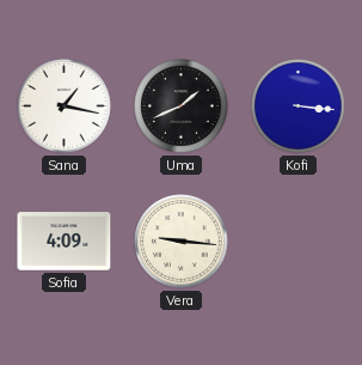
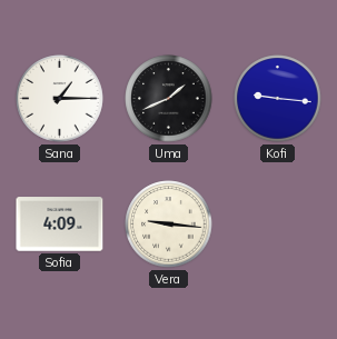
Sana: 1:17 -> 1:15 (60, 99)
Kofi: 3:16 -> 9:16 (278, 99)
